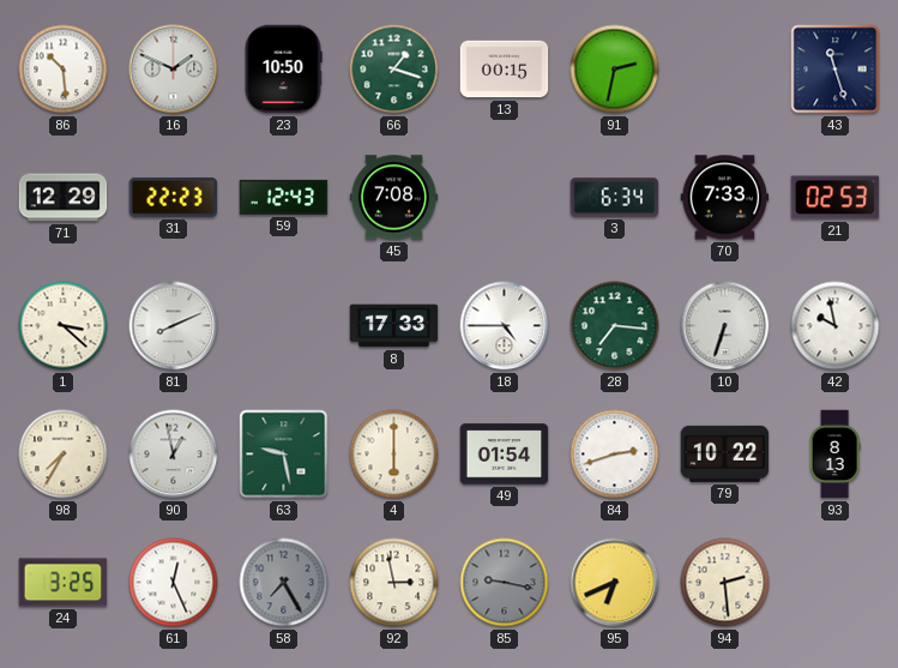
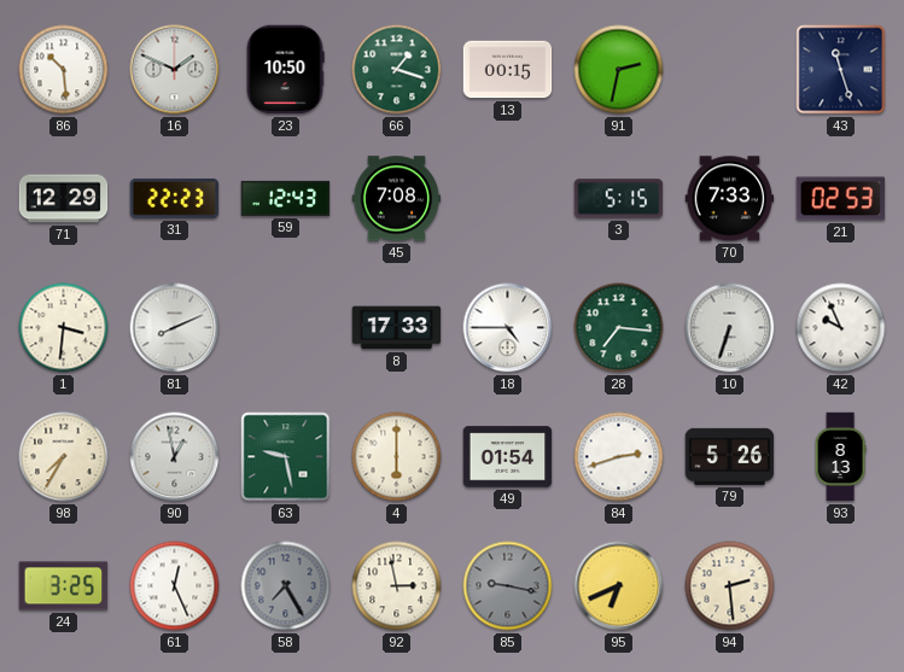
3: 6:34 -> 5:15 (619, 199)
1: 3:22 -> 3:31 (64, 328)
42: 9:58 -> 9:56 (841, 328)
79: 10:22 -> 5:26 (730, 456)
